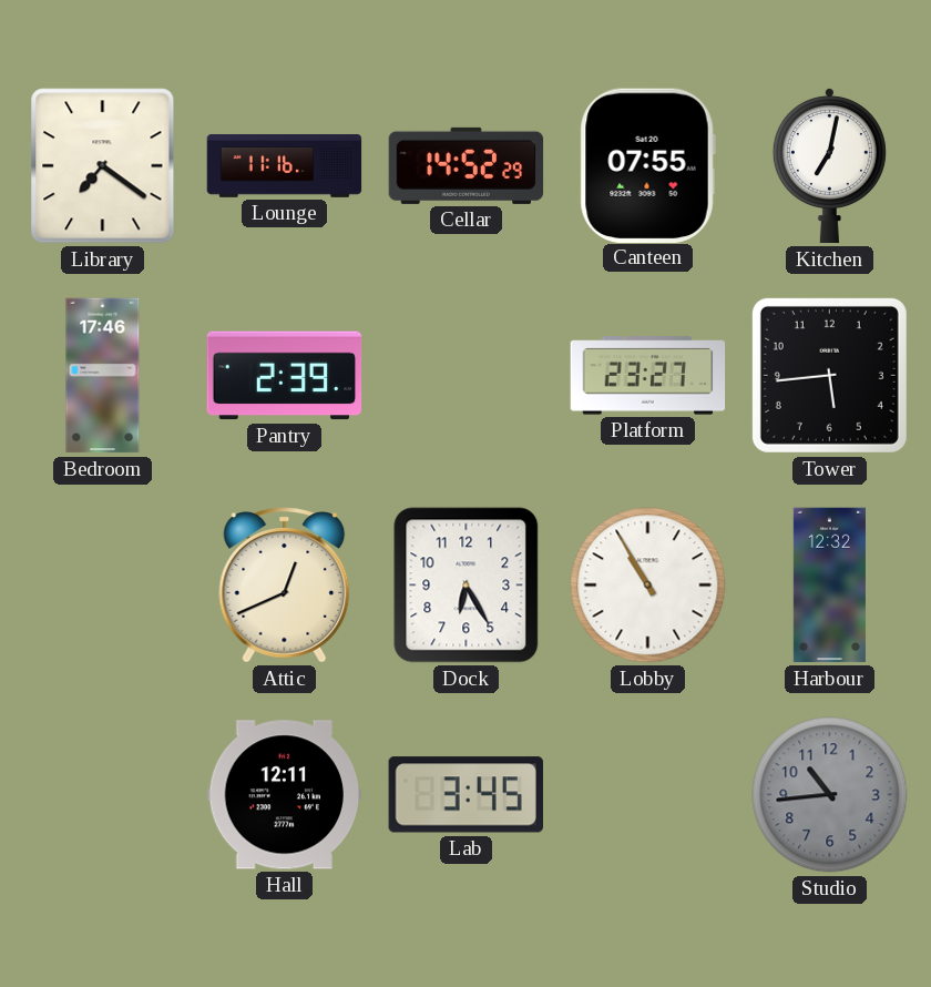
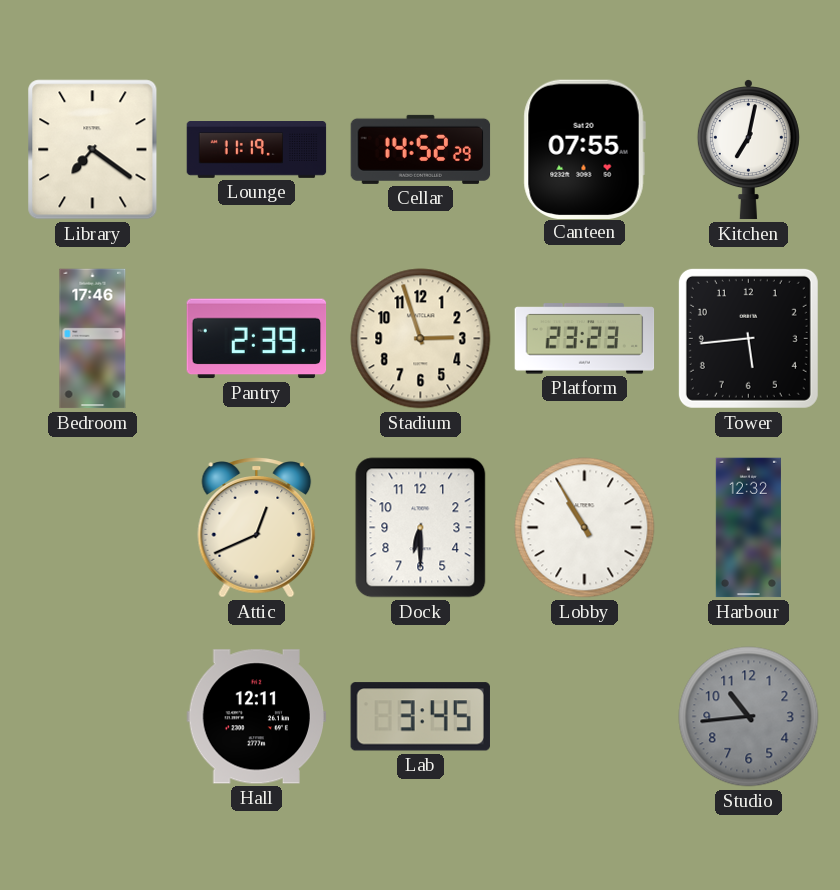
Lounge: 11:16 -> 11:19 (257, 150)
Stadium: none -> 2:57 (421, 339)
Platform: 23:27 -> 23:23 (585, 339)
Dock: 6:25 -> 6:30 (421, 528)
